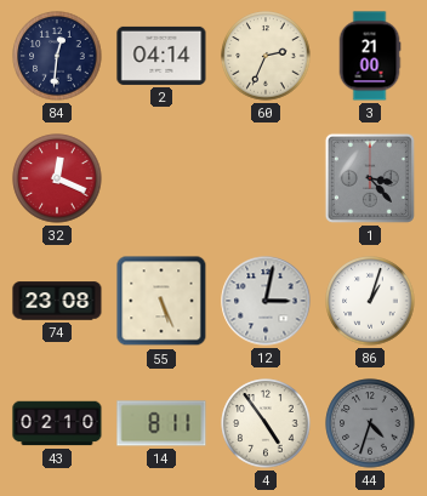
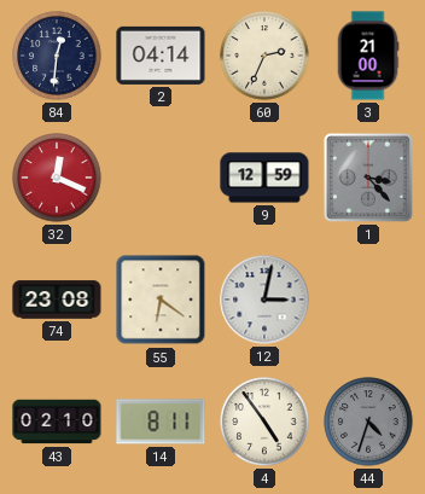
9: none -> 12:59 (264, 178)
55: 5:26 -> 6:21 (161, 300)
86: 1:03 -> none (370, 301)
